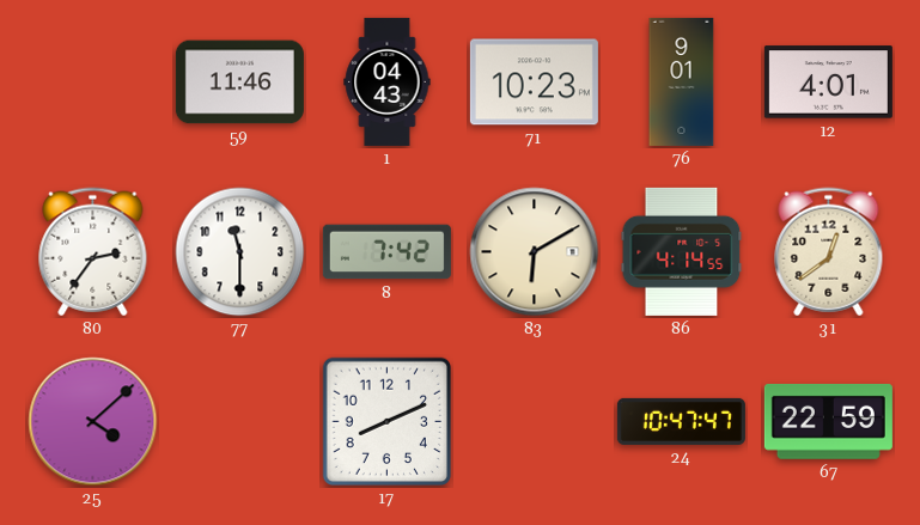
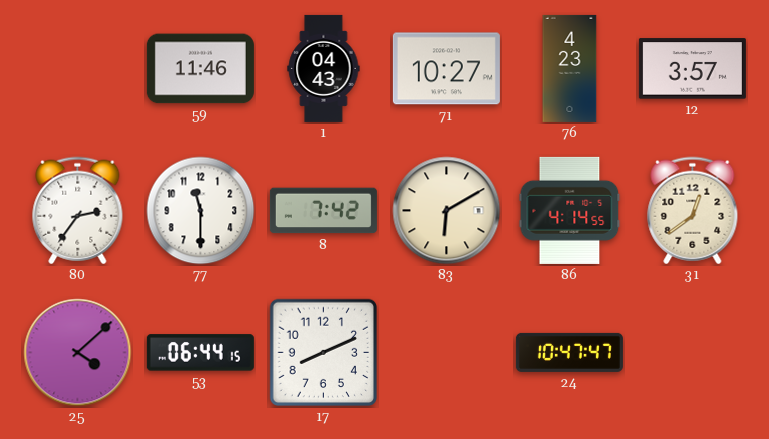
71: 10:23 -> 10:27 (446, 69)
76: 9:01 -> 4:23 (570, 68)
12: 4:01 -> 3:57 (692, 69)
53: none -> 06:44 (200, 353)
67: 22:59 -> none (828, 421)
